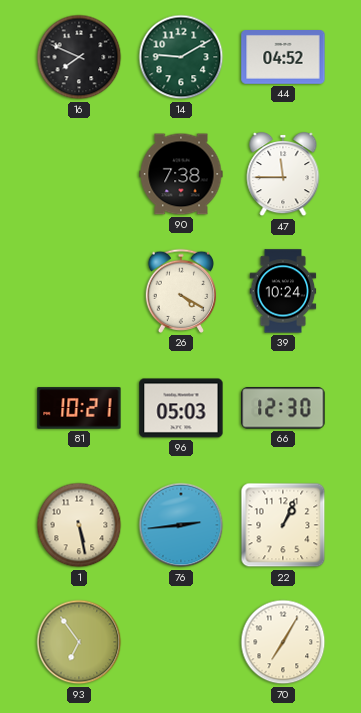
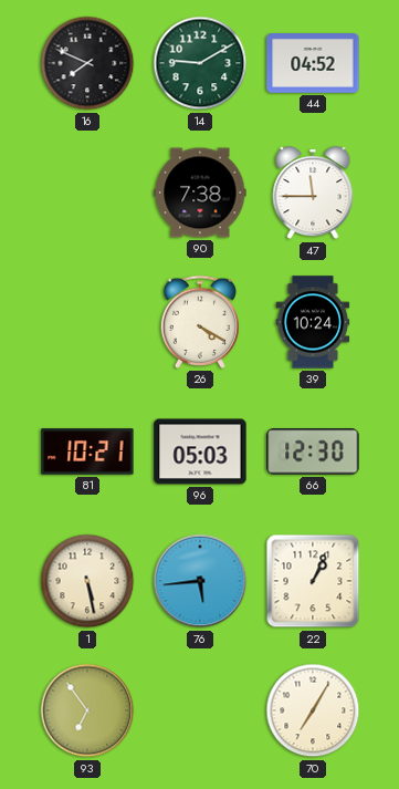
76: 2:44 -> 5:44 (200, 581)
